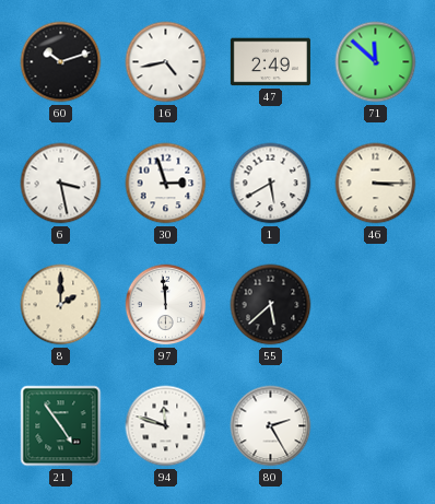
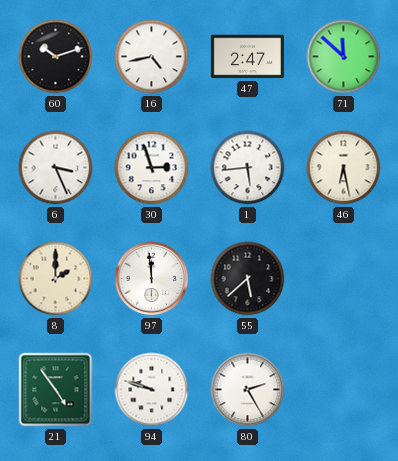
47: 2:49 -> 2:47 (247, 57)
6: 3:28 -> 3:26 (56, 168)
1: 5:40 -> 5:44 (248, 168)
46: 3:15 -> 6:28 (344, 168)
94: 11:48 -> 9:48 (152, 390)
